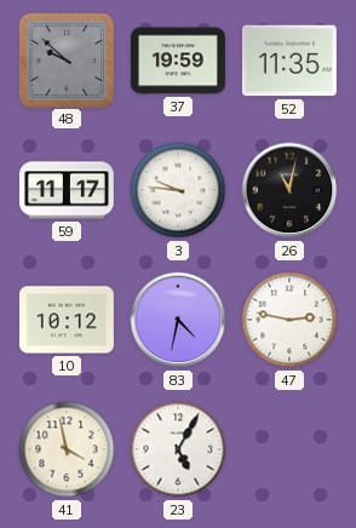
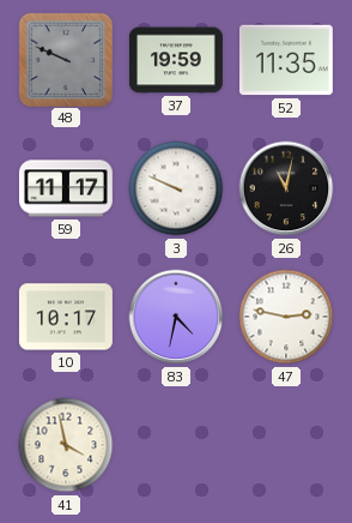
48: 9:52 -> 9:49 (65, 59)
3: 9:46 -> 9:49 (176, 188)
10: 10:12 -> 10:17 (66, 317)
23: 5:05 -> none (178, 449)
